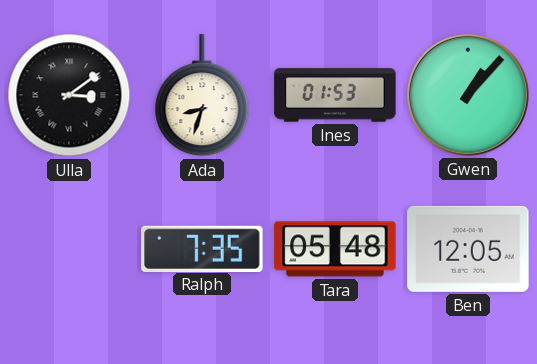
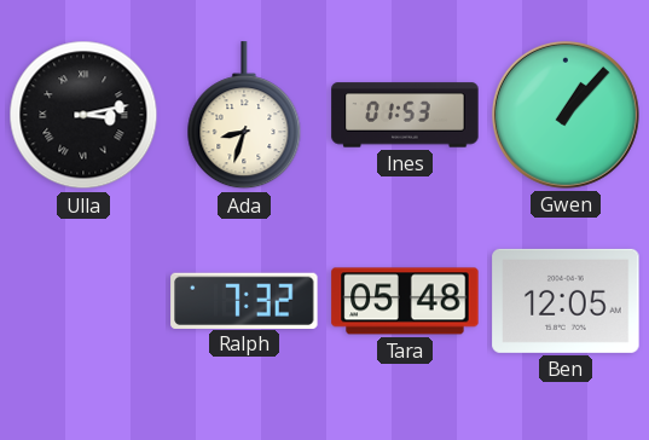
Ulla: 3:09 -> 3:13 (83, 115)
Ralph: 7:35 -> 7:32 (244, 300)
